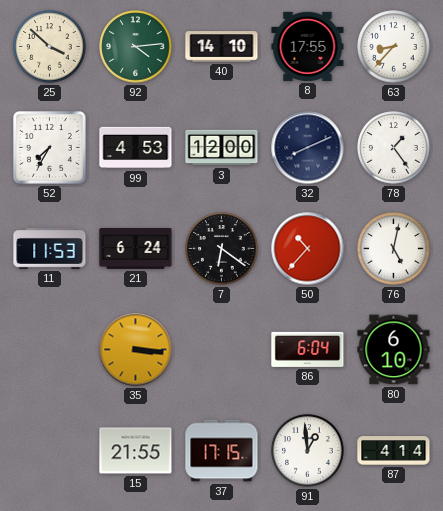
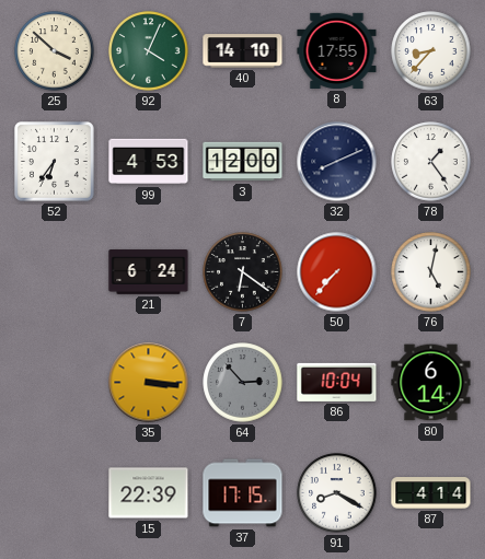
92: 4:14 -> 4:04 (149, 51)
52: 7:35 -> 6:36 (55, 162)
11: 11:53 -> none (50, 248)
50: 10:37 -> 7:37 (337, 272)
64: none -> 2:53 (243, 383)
86: 6:04 -> 10:04 (337, 382)
80: 6:10 -> 6:14 (431, 383)
15: 21:55 -> 22:39 (149, 493)
91: 12:59 -> 8:20 (337, 493)
